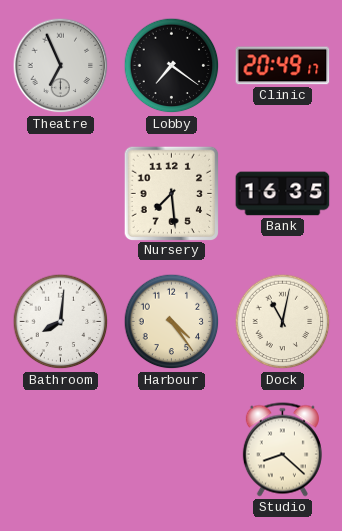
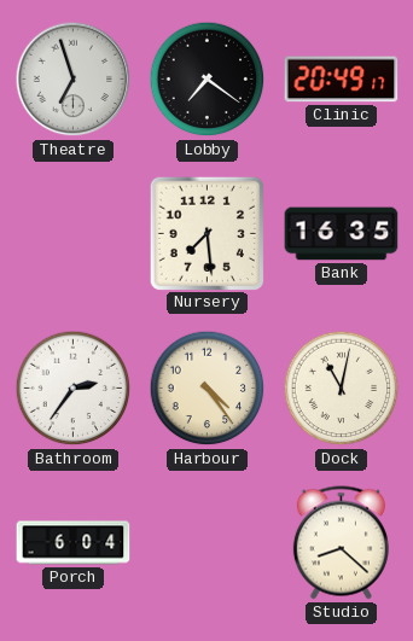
Theatre: 6:56 -> 6:57 (74, 80)
Bathroom: 8:01 -> 2:36 (74, 389)
Porch: none -> 6:04 (74, 543)
